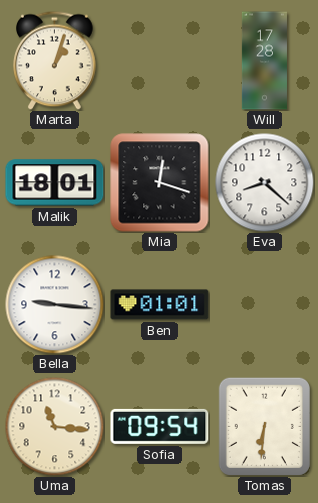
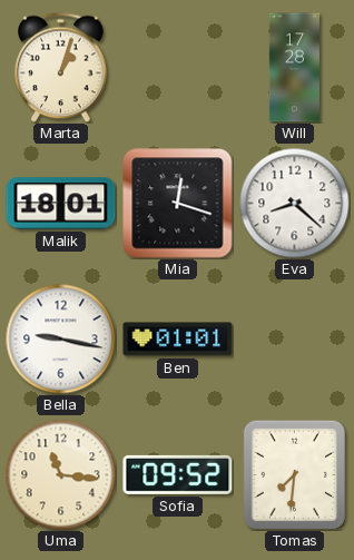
Bella: 9:16 -> 9:17 (61, 340)
Sofia: 09:54 -> 09:52 (178, 474)
Tomas: 6:31 -> 7:31 (294, 474)
